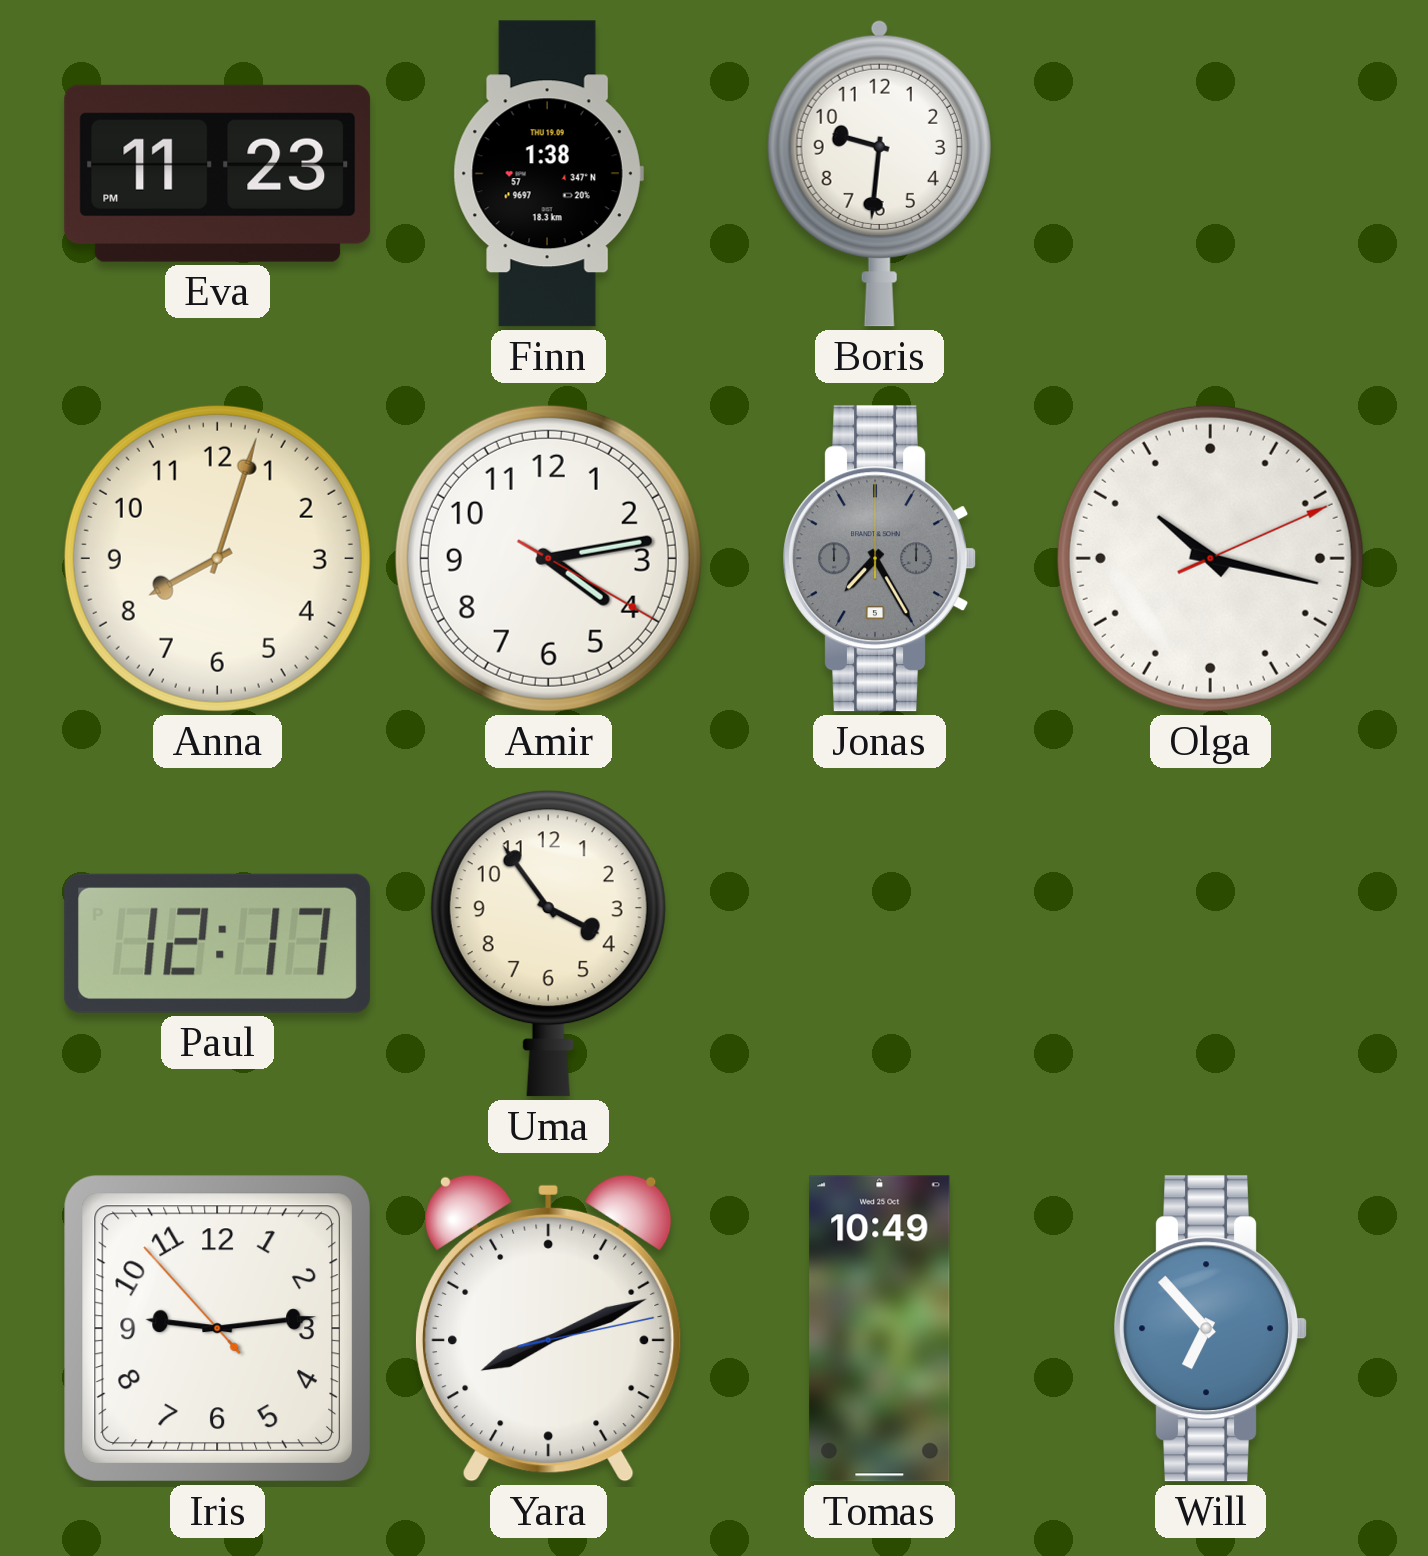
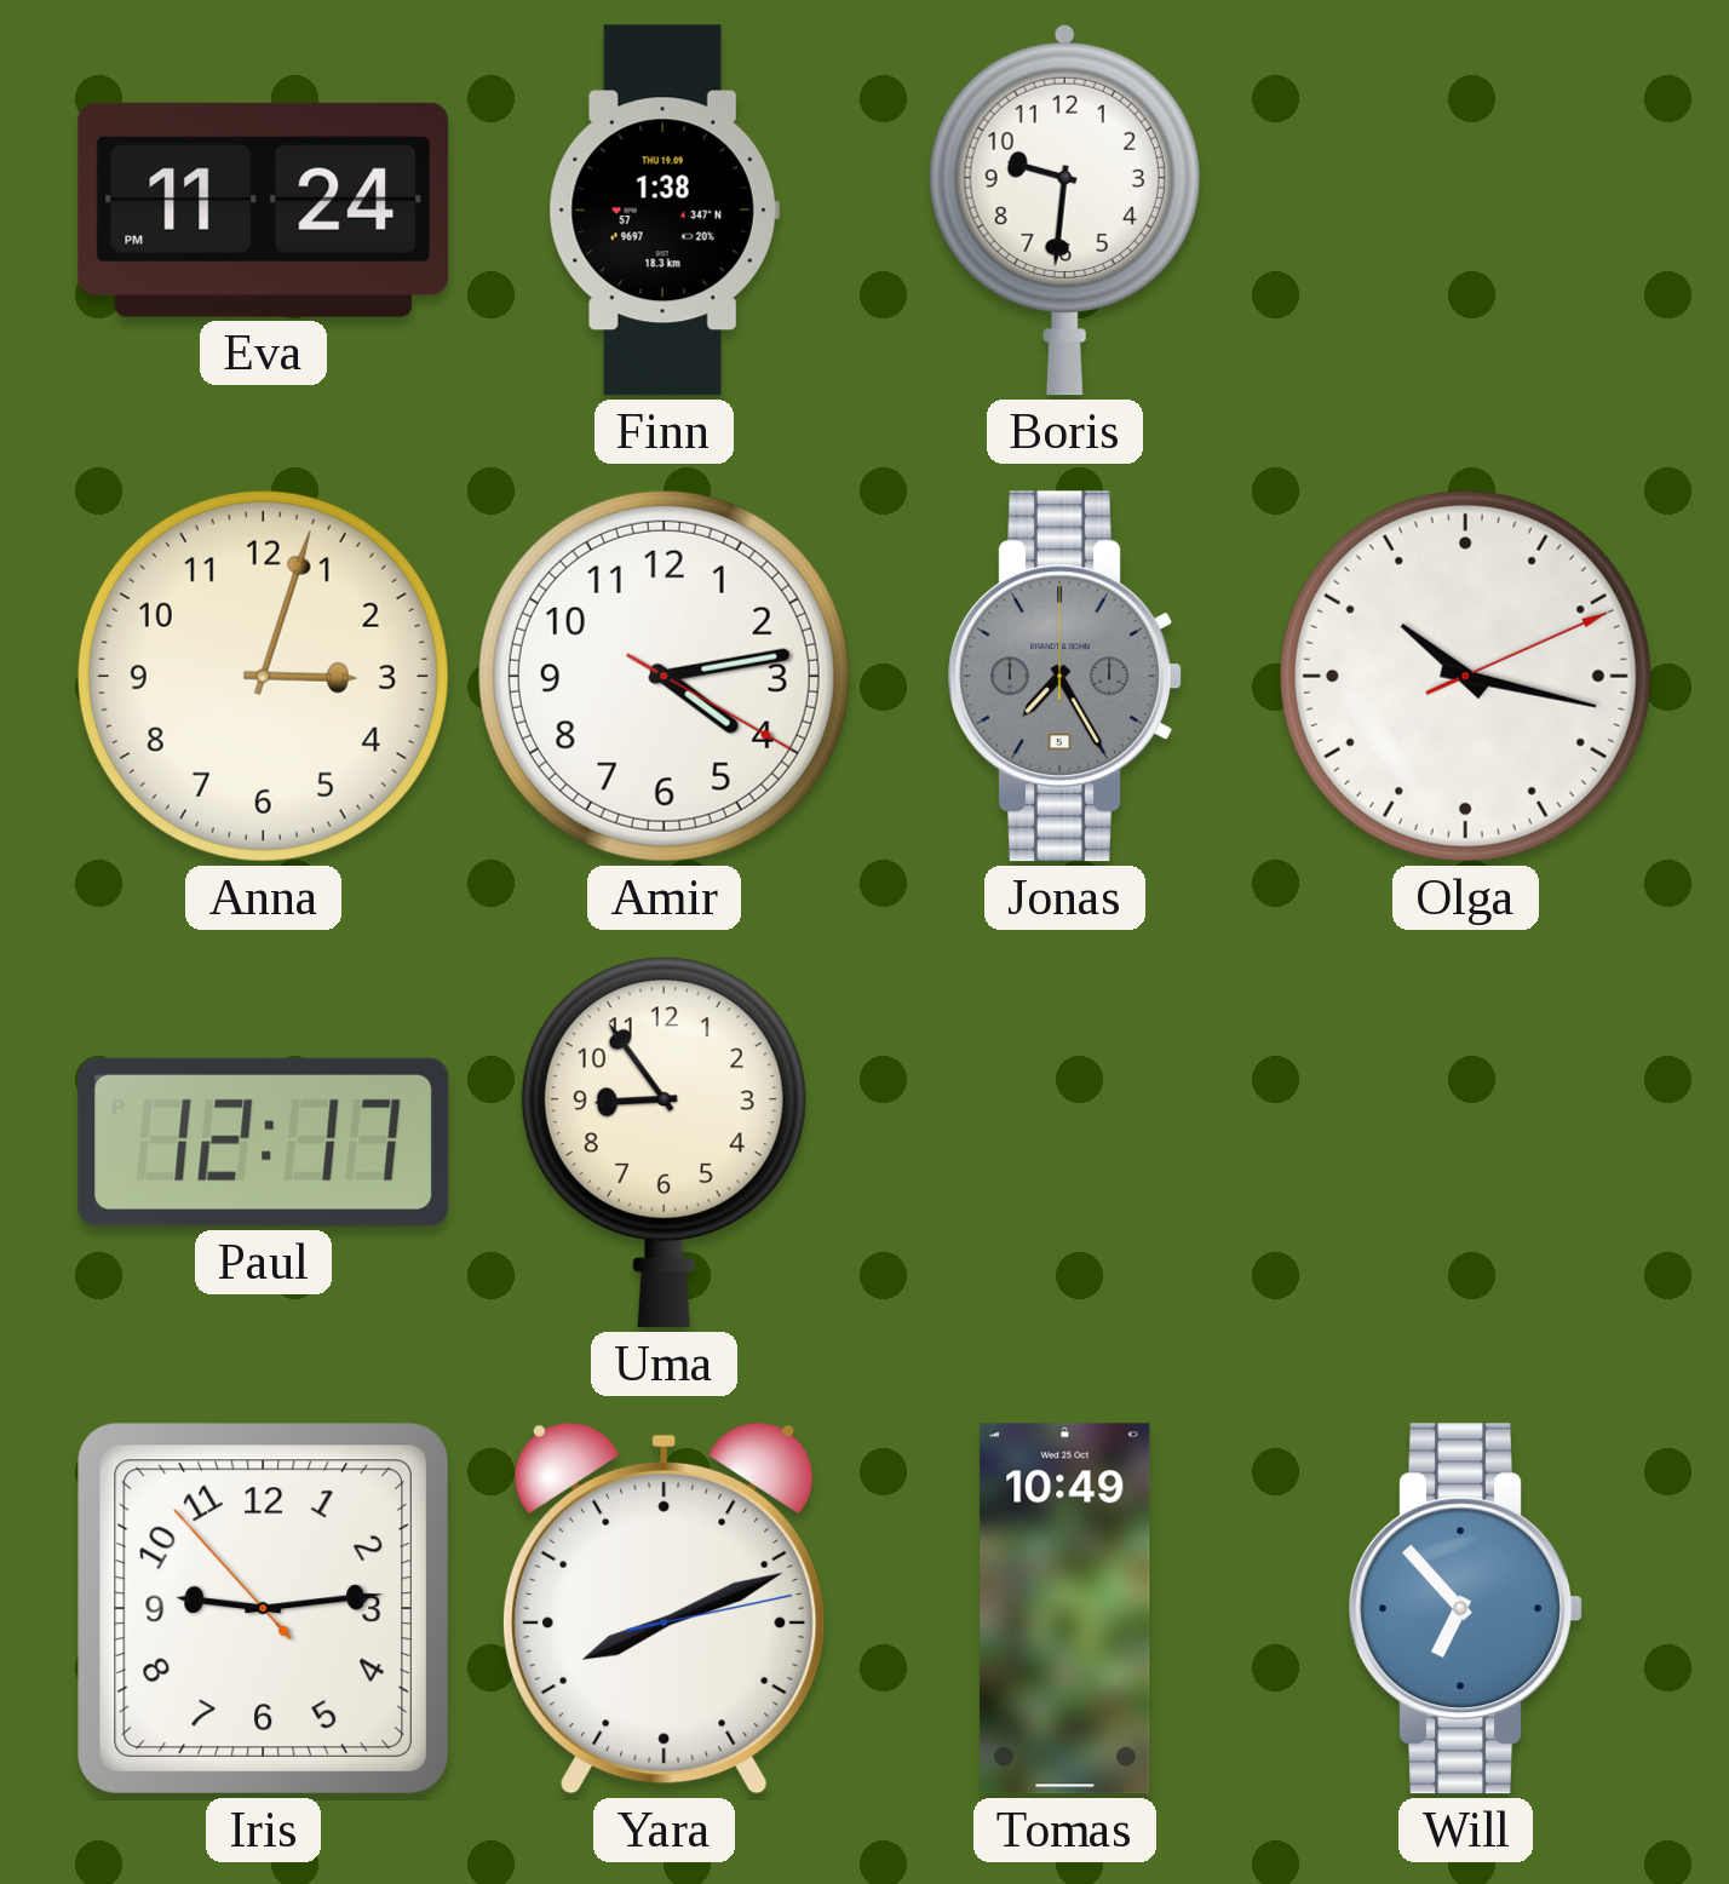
Eva: 11:23 -> 11:24 (264, 209)
Anna: 8:03 -> 3:03 (263, 676)
Uma: 3:54 -> 8:54 (664, 1143)
